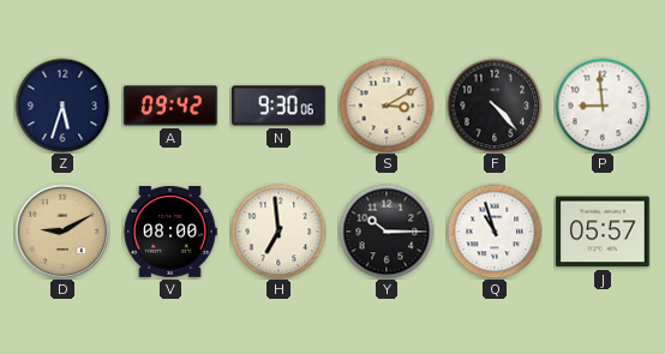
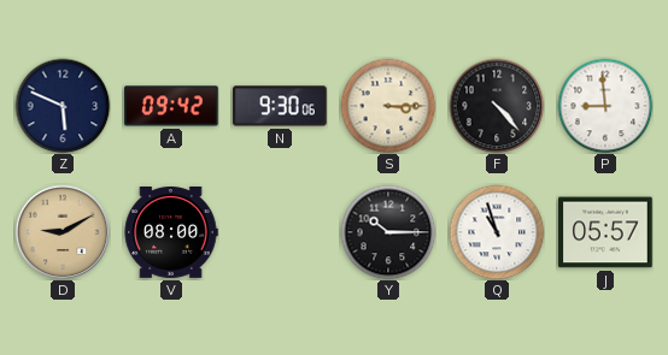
Z: 5:33 -> 5:49 (63, 106)
S: 3:10 -> 3:15 (388, 106)
H: 6:59 -> none (278, 232)
